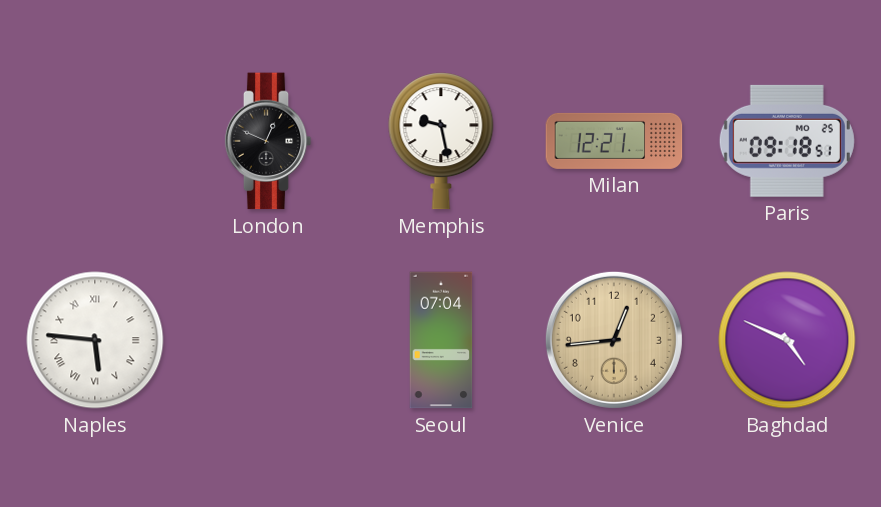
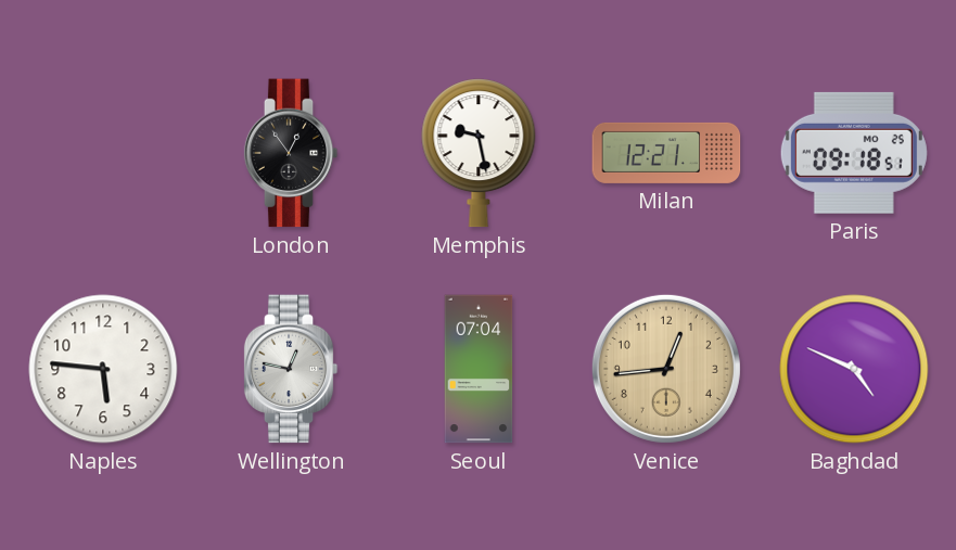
London: 12:49 -> 12:54 (291, 153)
Naples numerals: Roman -> Arabic (103, 369)
Wellington: none -> 12:47 (291, 369)
